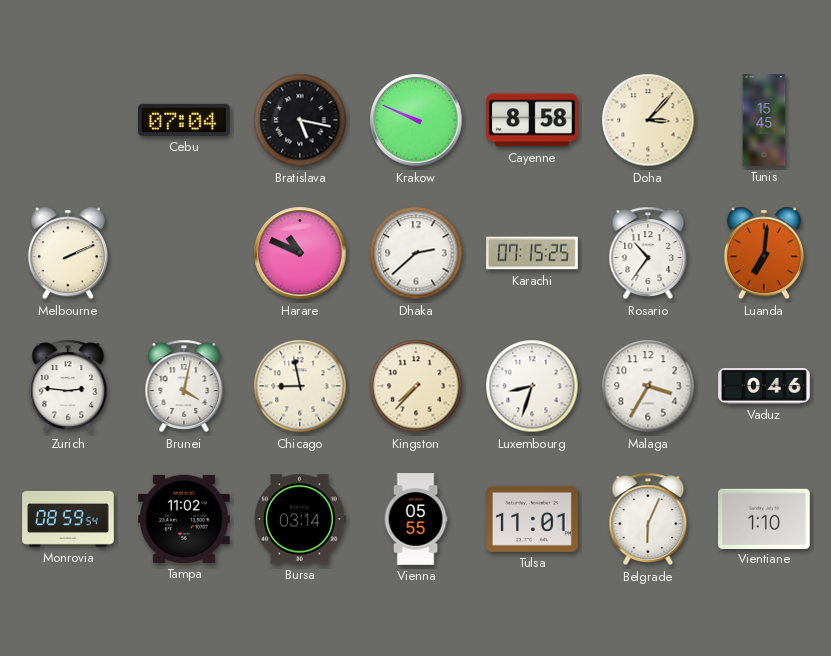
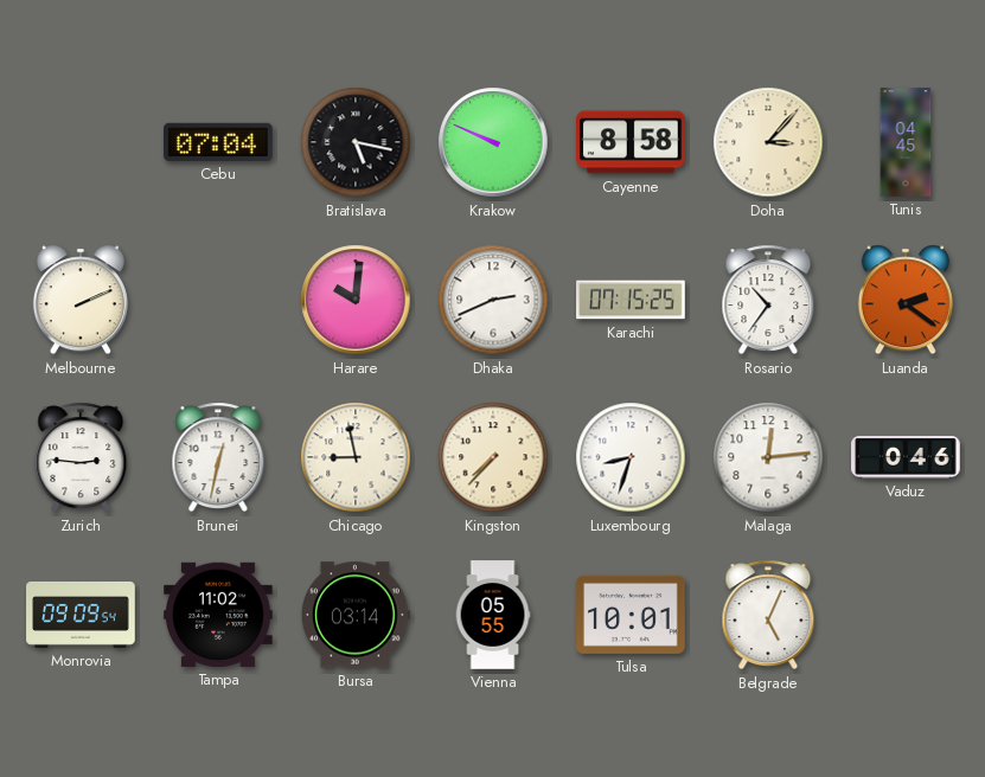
Tunis: 15:45 -> 04:45 (906, 142)
Harare: 10:49 -> 10:01 (356, 300)
Dhaka: 2:38 -> 2:41 (493, 300)
Luanda: 7:01 -> 2:21 (906, 300)
Brunei: 4:02 -> 12:32 (218, 457)
Malaga: 3:35 -> 12:14 (768, 457)
Monrovia: 08:59 -> 09:09 (81, 615)
Tulsa: 11:01 -> 10:01 (631, 615)
Belgrade: 6:04 -> 5:04 (768, 615)
Vientiane: 1:10 -> none (765, 518)
